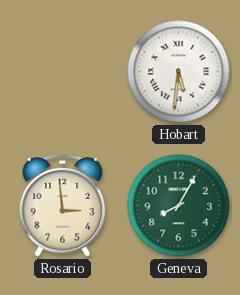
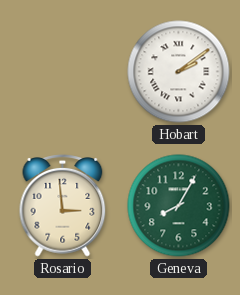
Hobart: 5:31 -> 2:09 (179, 72)
